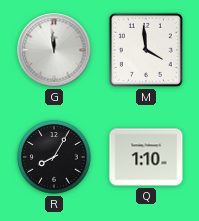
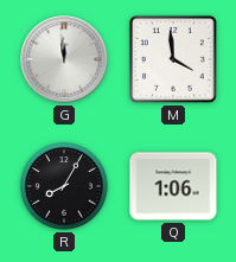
Q: 1:10 -> 1:06 (173, 186)
